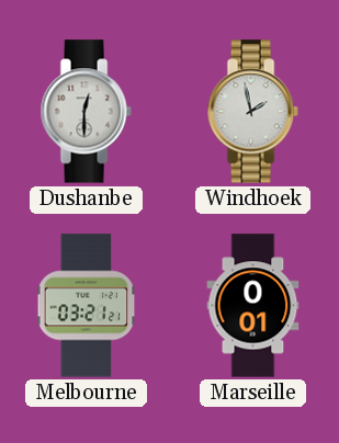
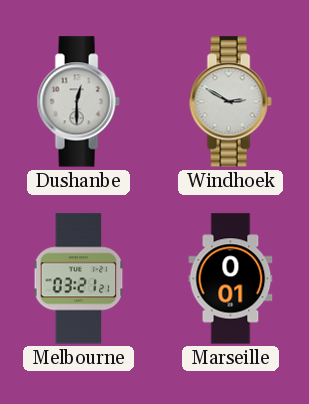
Windhoek: 1:58 -> 2:50 (230, 102)
